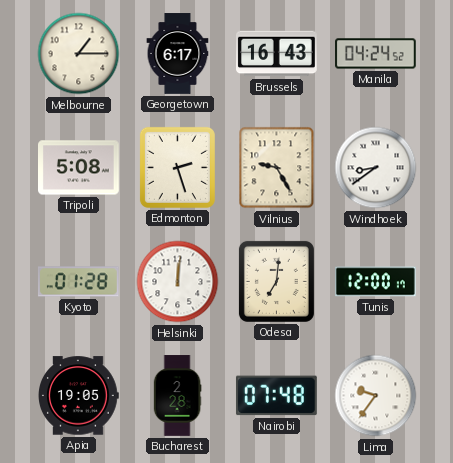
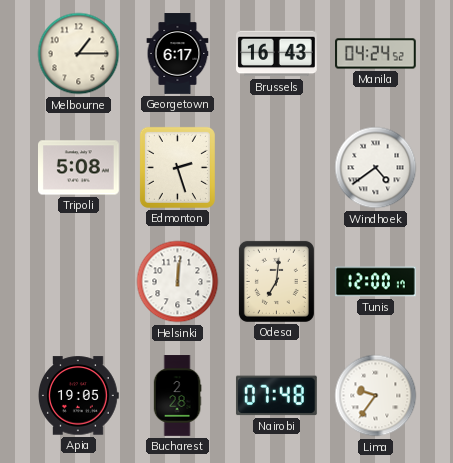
Vilnius: 9:25 -> none (277, 168)
Windhoek: 8:39 -> 4:39 (376, 168)
Kyoto: 01:28 -> none (78, 282)
